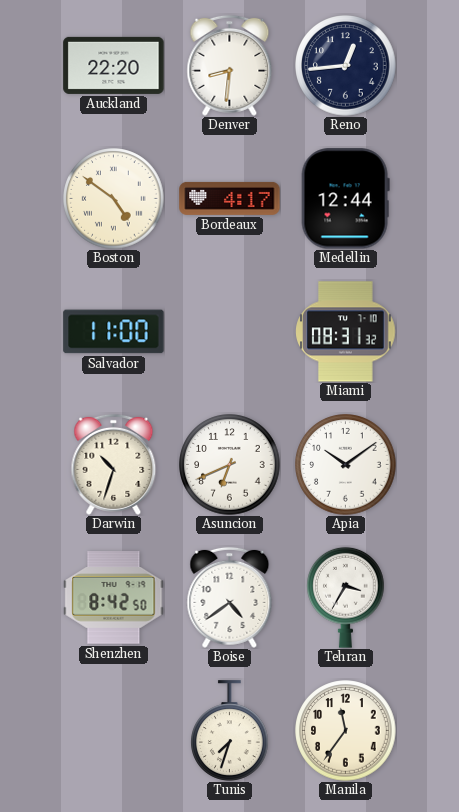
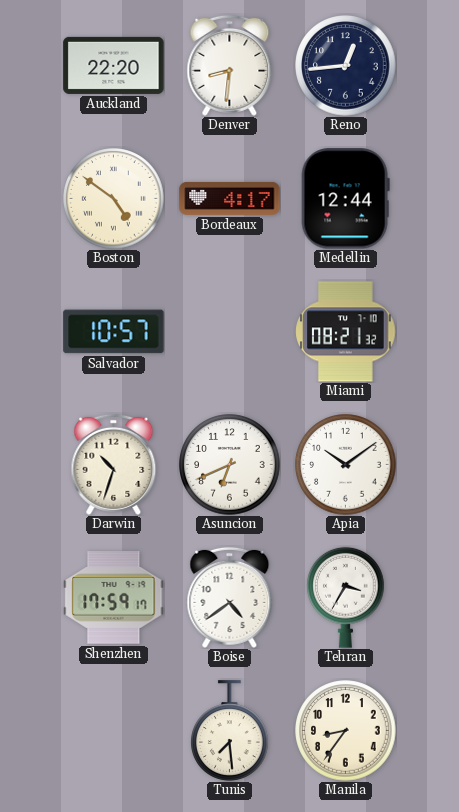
Salvador: 11:00 -> 10:57 (114, 332)
Miami: 08:31 -> 08:21 (346, 332)
Shenzhen: 8:42 -> 17:59 (114, 598)
Tunis: 7:33 -> 7:29 (230, 731)
Manila: 11:36 -> 8:36 (346, 731)
